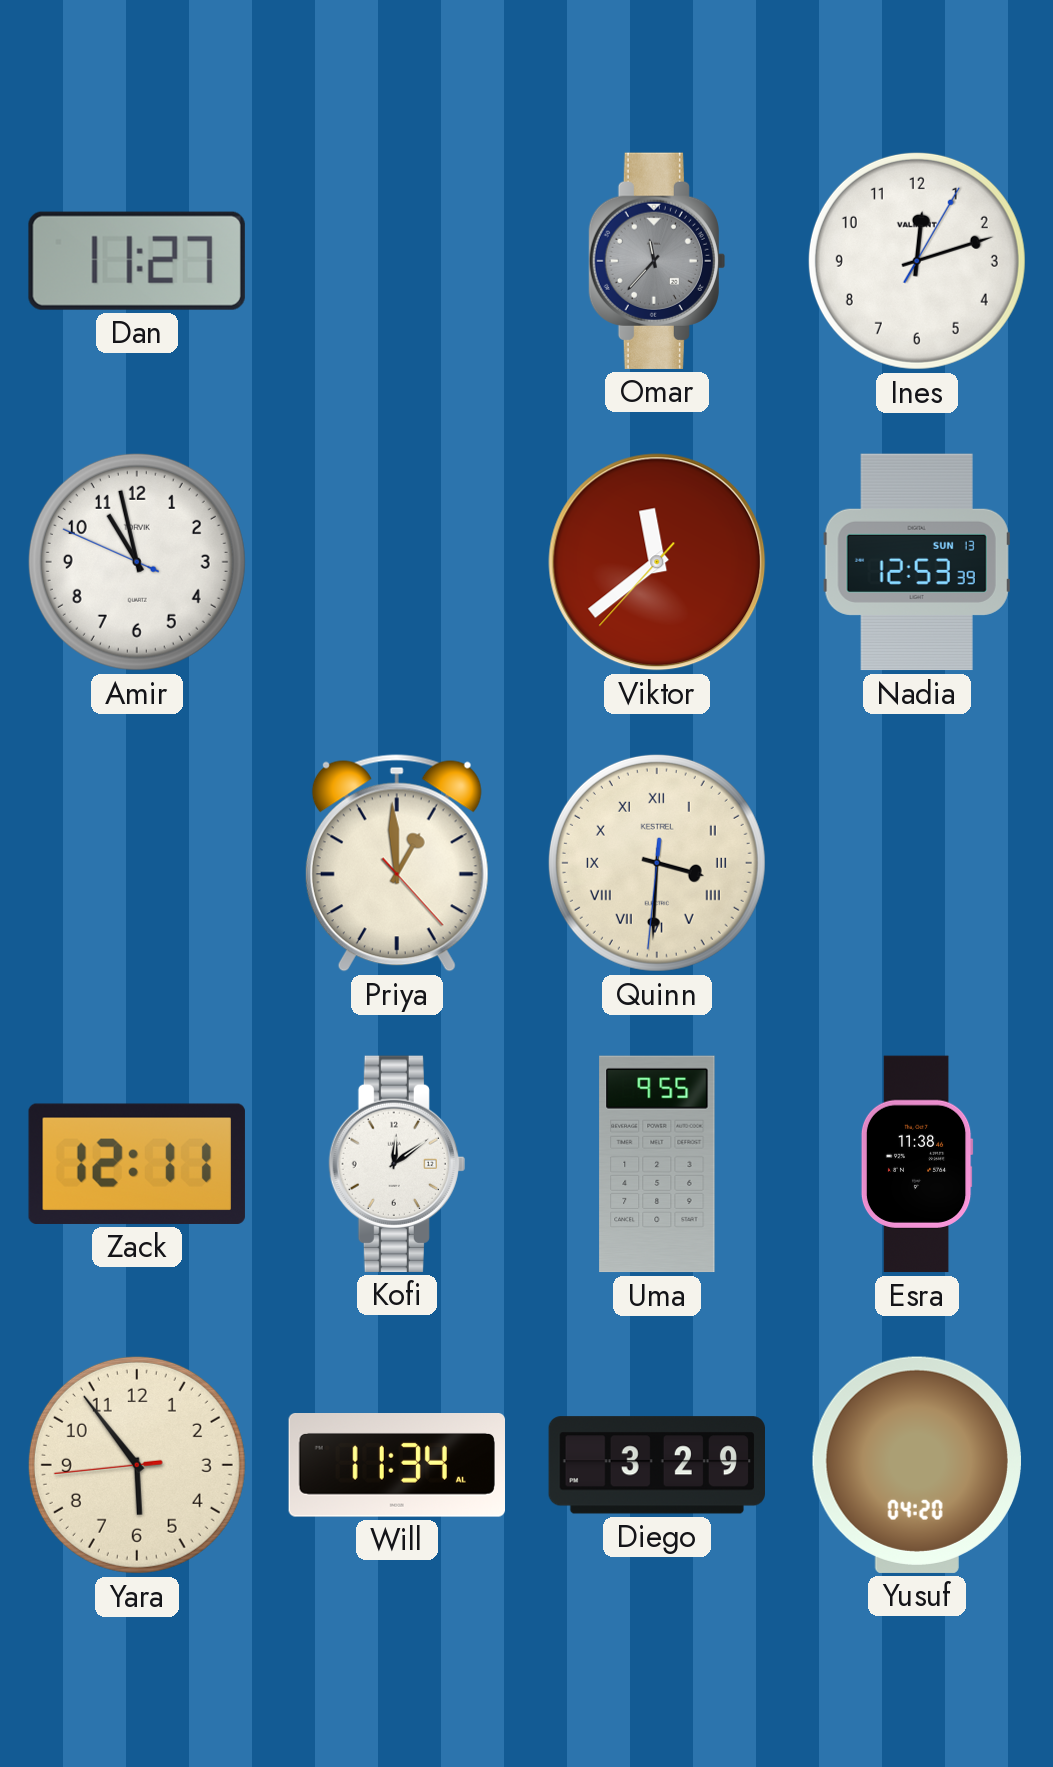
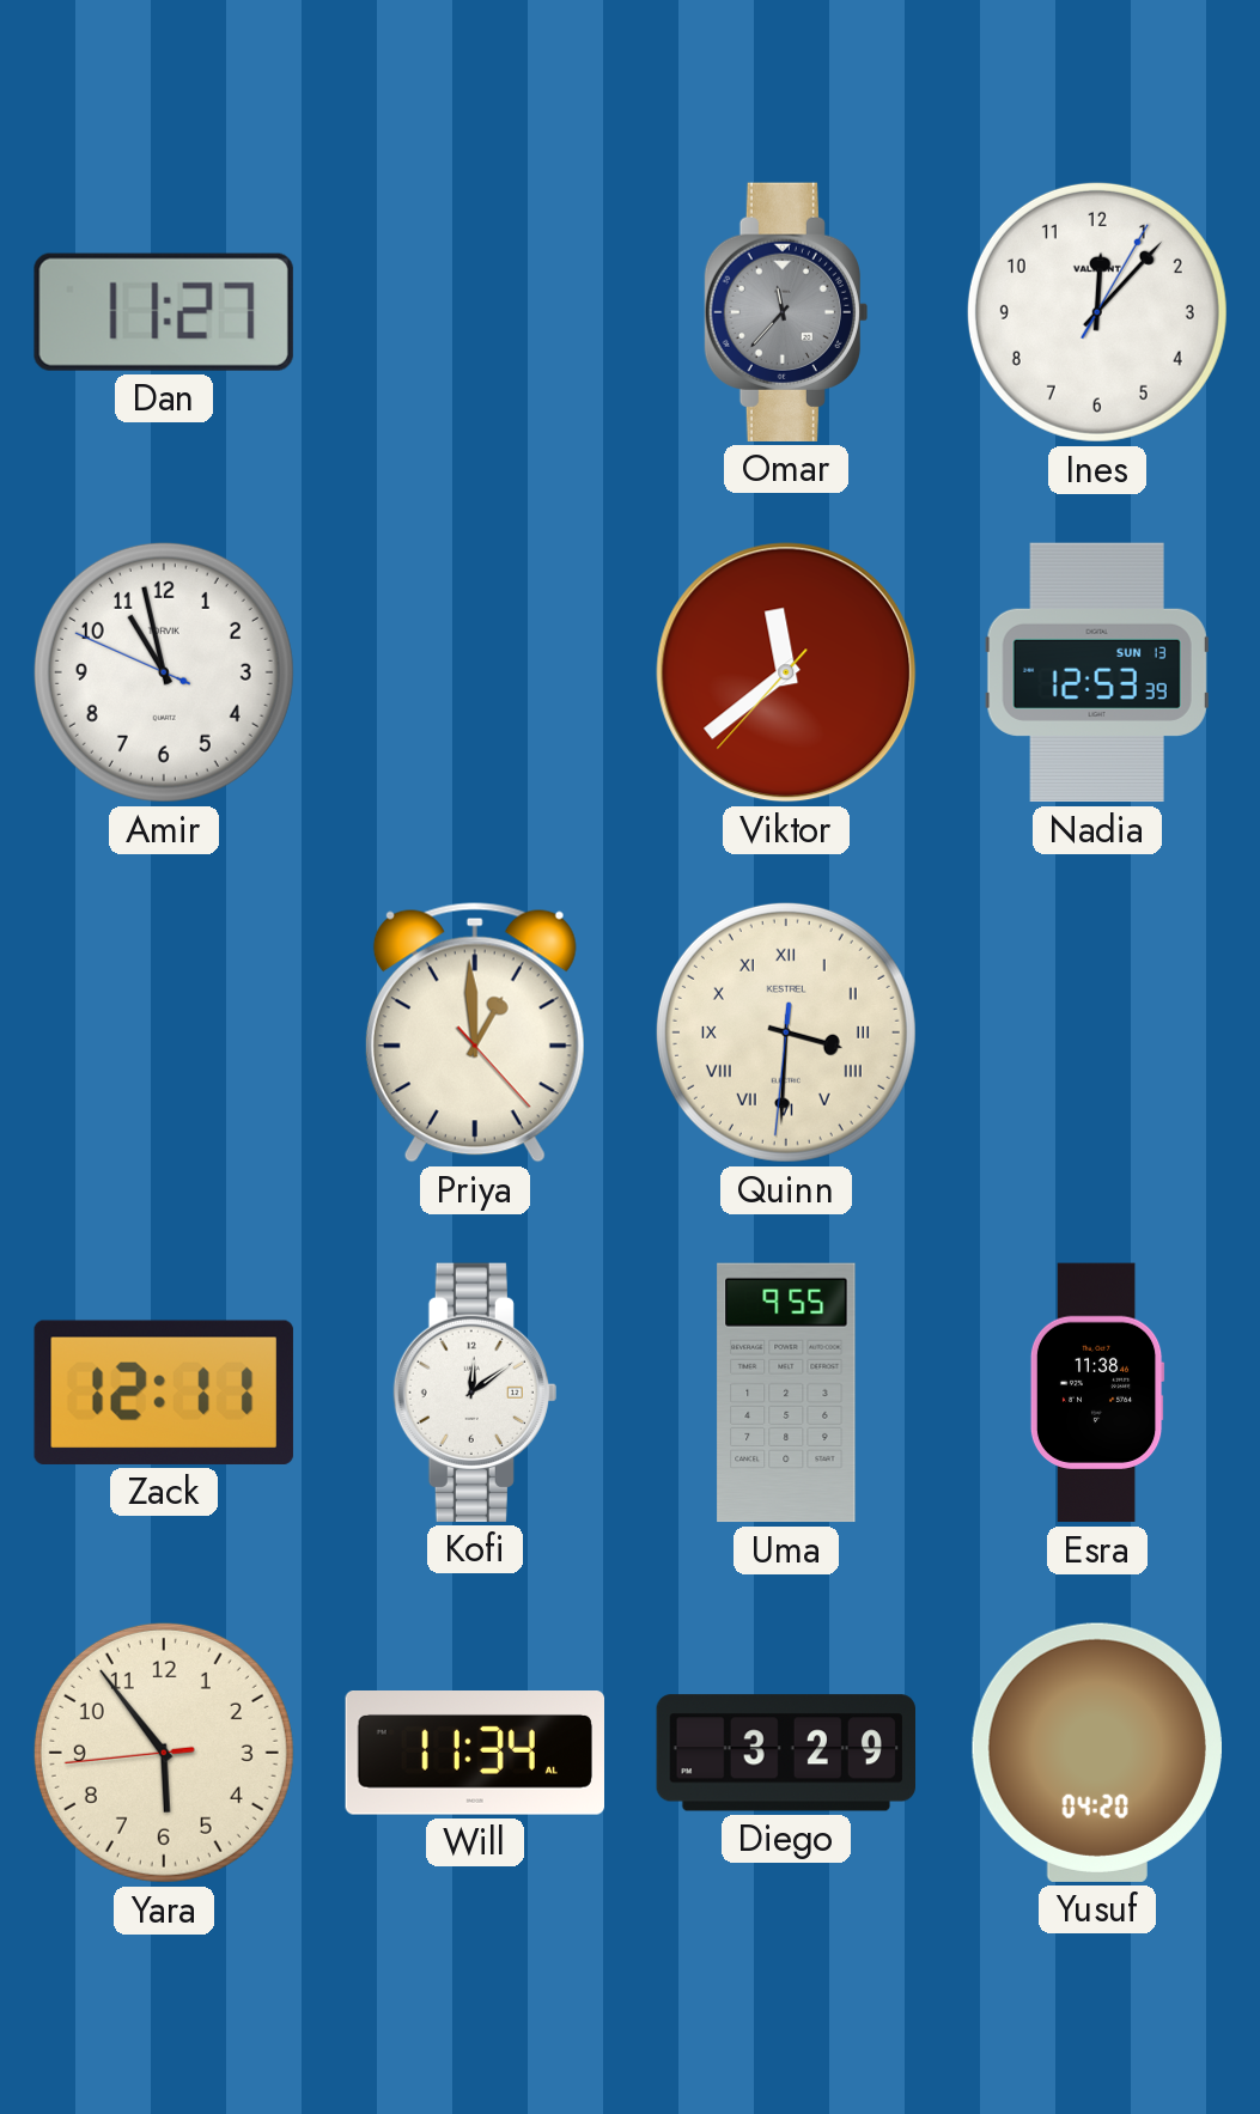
Ines: 12:12 -> 12:07 (1097, 312)
